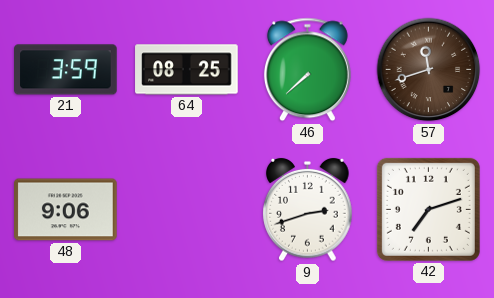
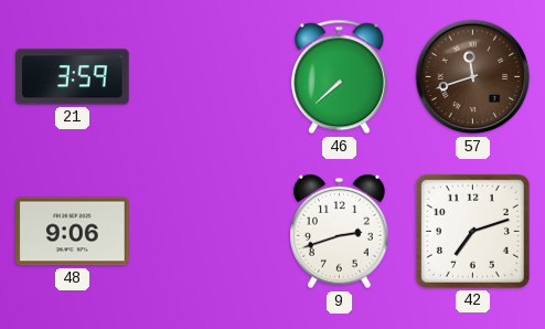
64: 08:25 -> none (187, 70)
